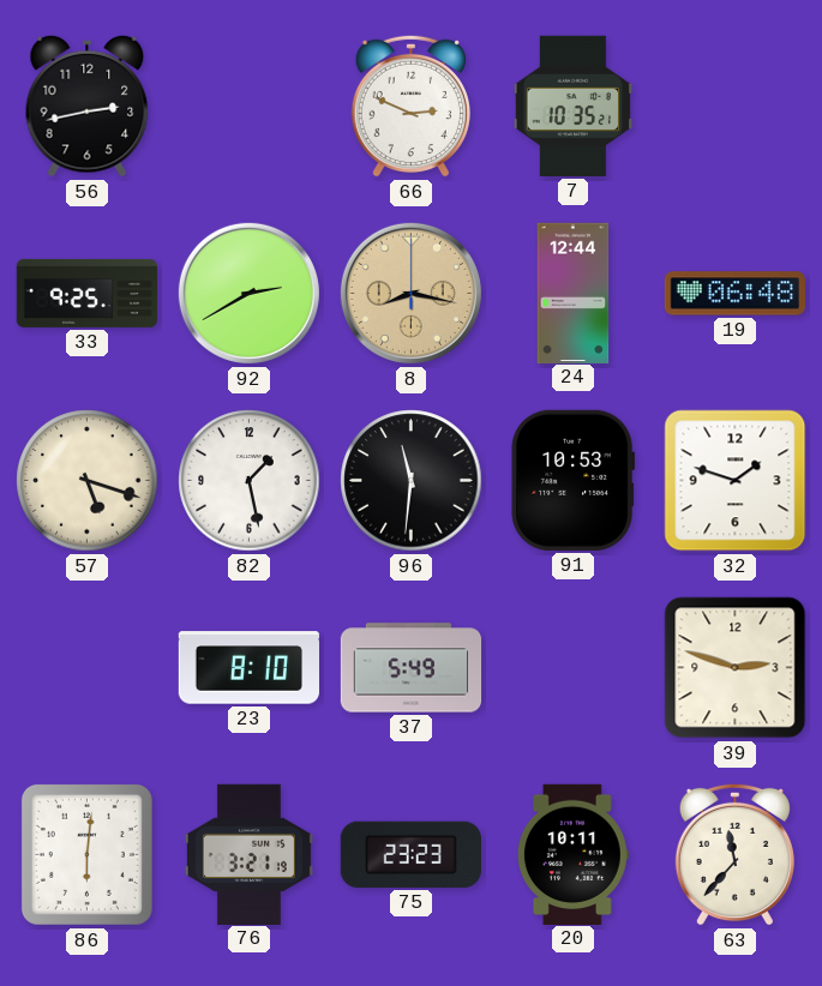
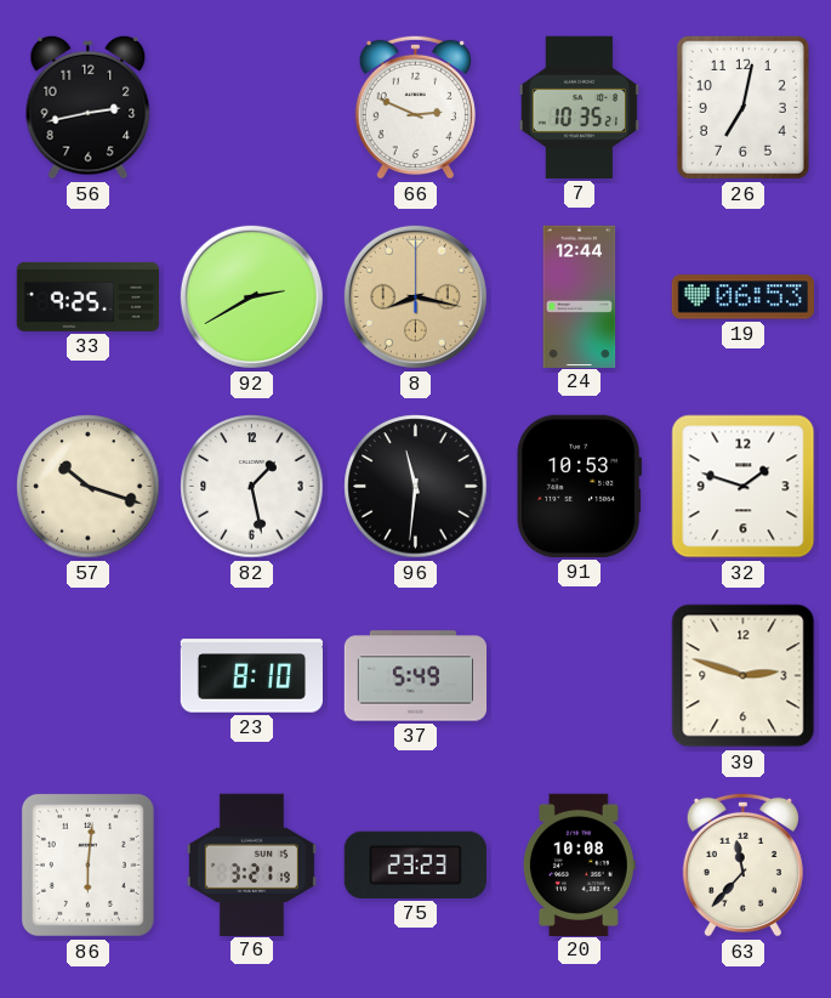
26: none -> 7:02 (742, 107)
19: 06:48 -> 06:53 (742, 297)
57: 5:18 -> 10:18 (89, 487)
20: 10:11 -> 10:08 (579, 864)
